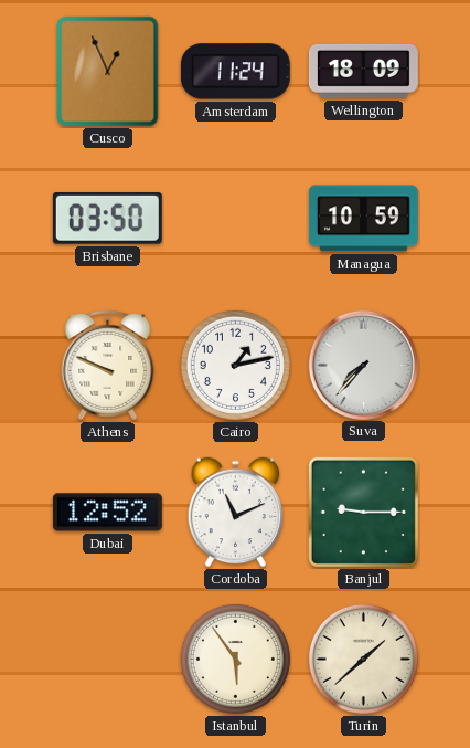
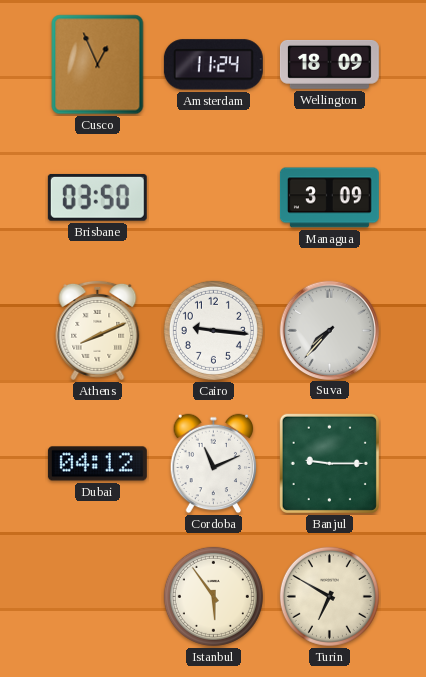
Managua: 10:59 -> 3:09 (329, 198)
Athens: 9:49 -> 8:11 (98, 330)
Cairo: 1:13 -> 9:16 (213, 330)
Dubai: 12:52 -> 04:12 (97, 464)
Turin: 1:38 -> 6:50 (329, 596)
